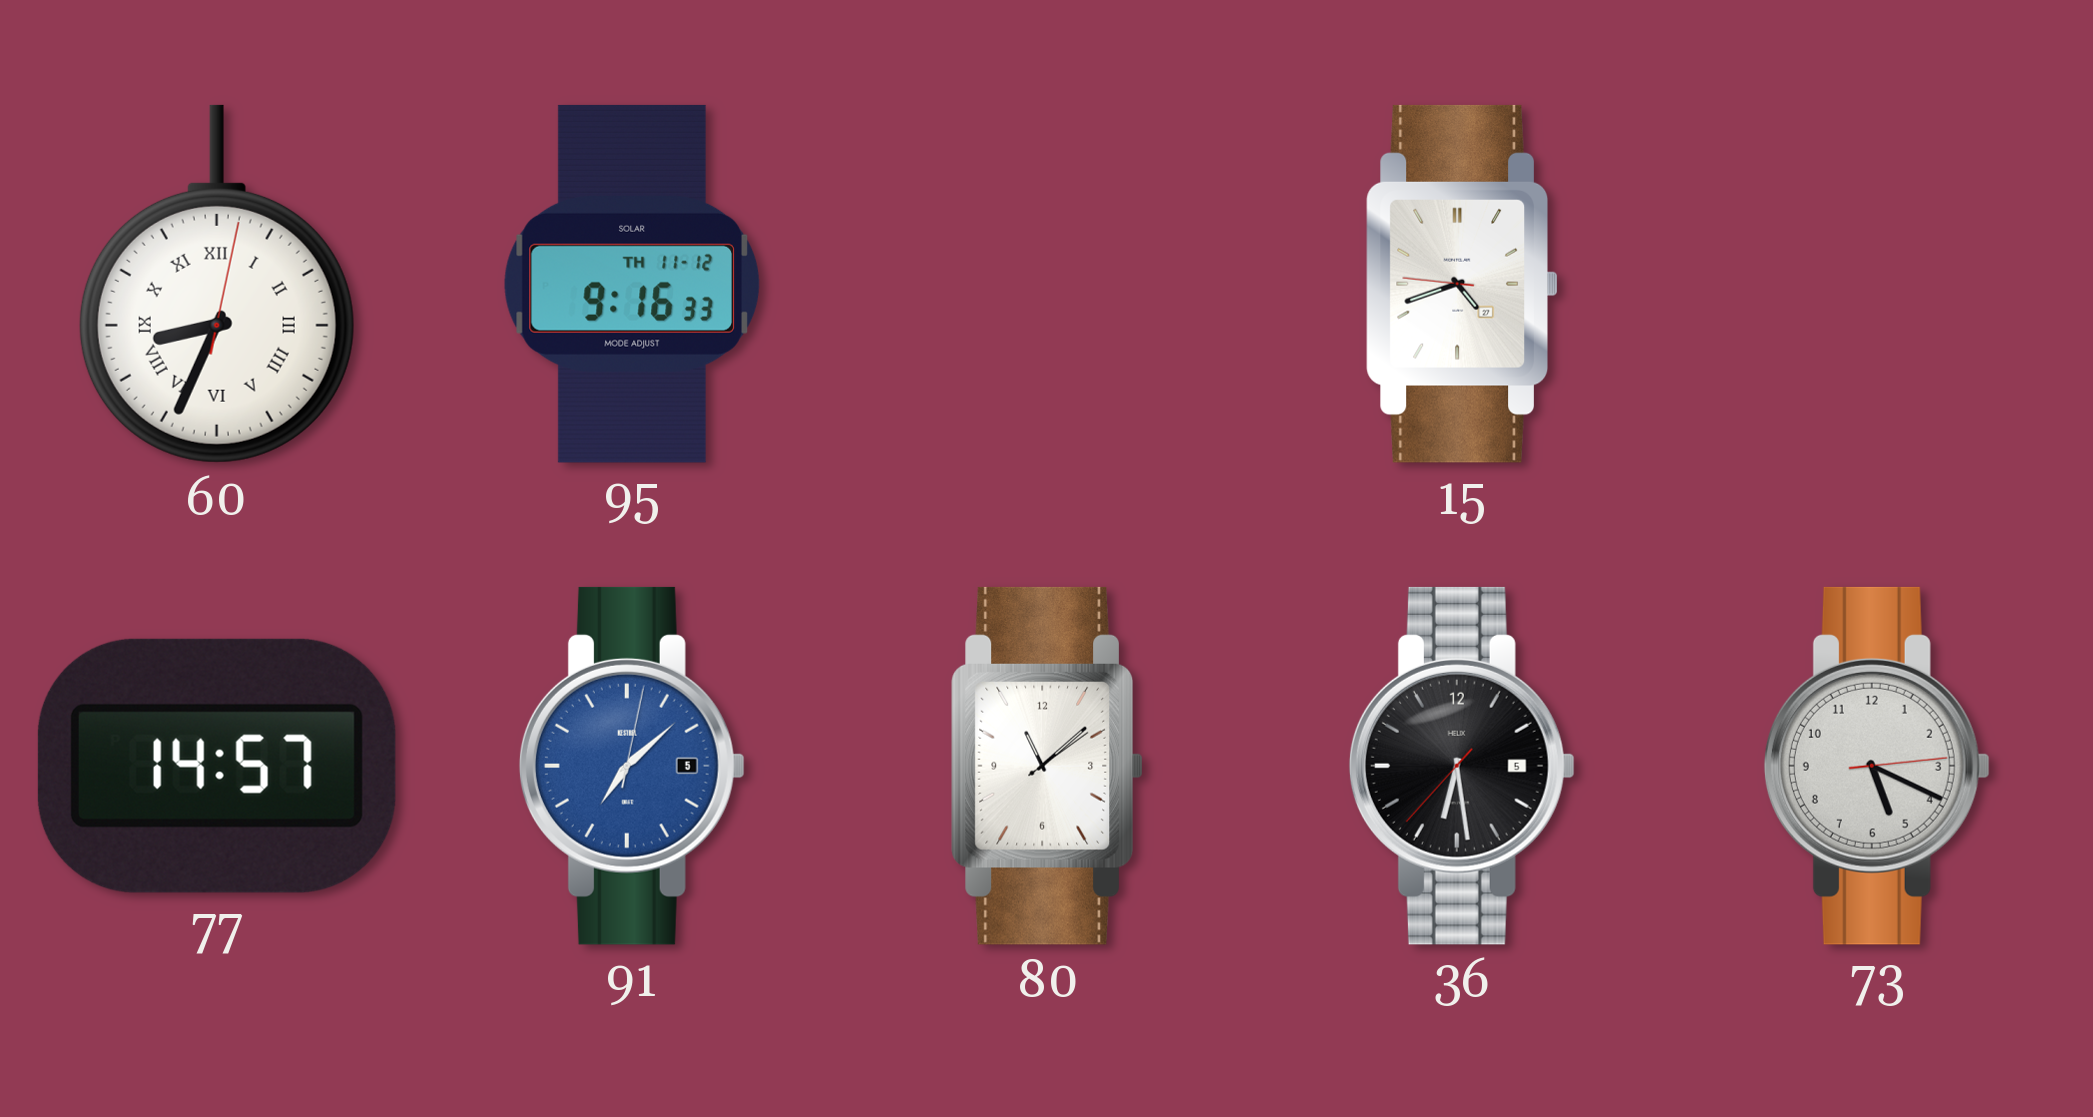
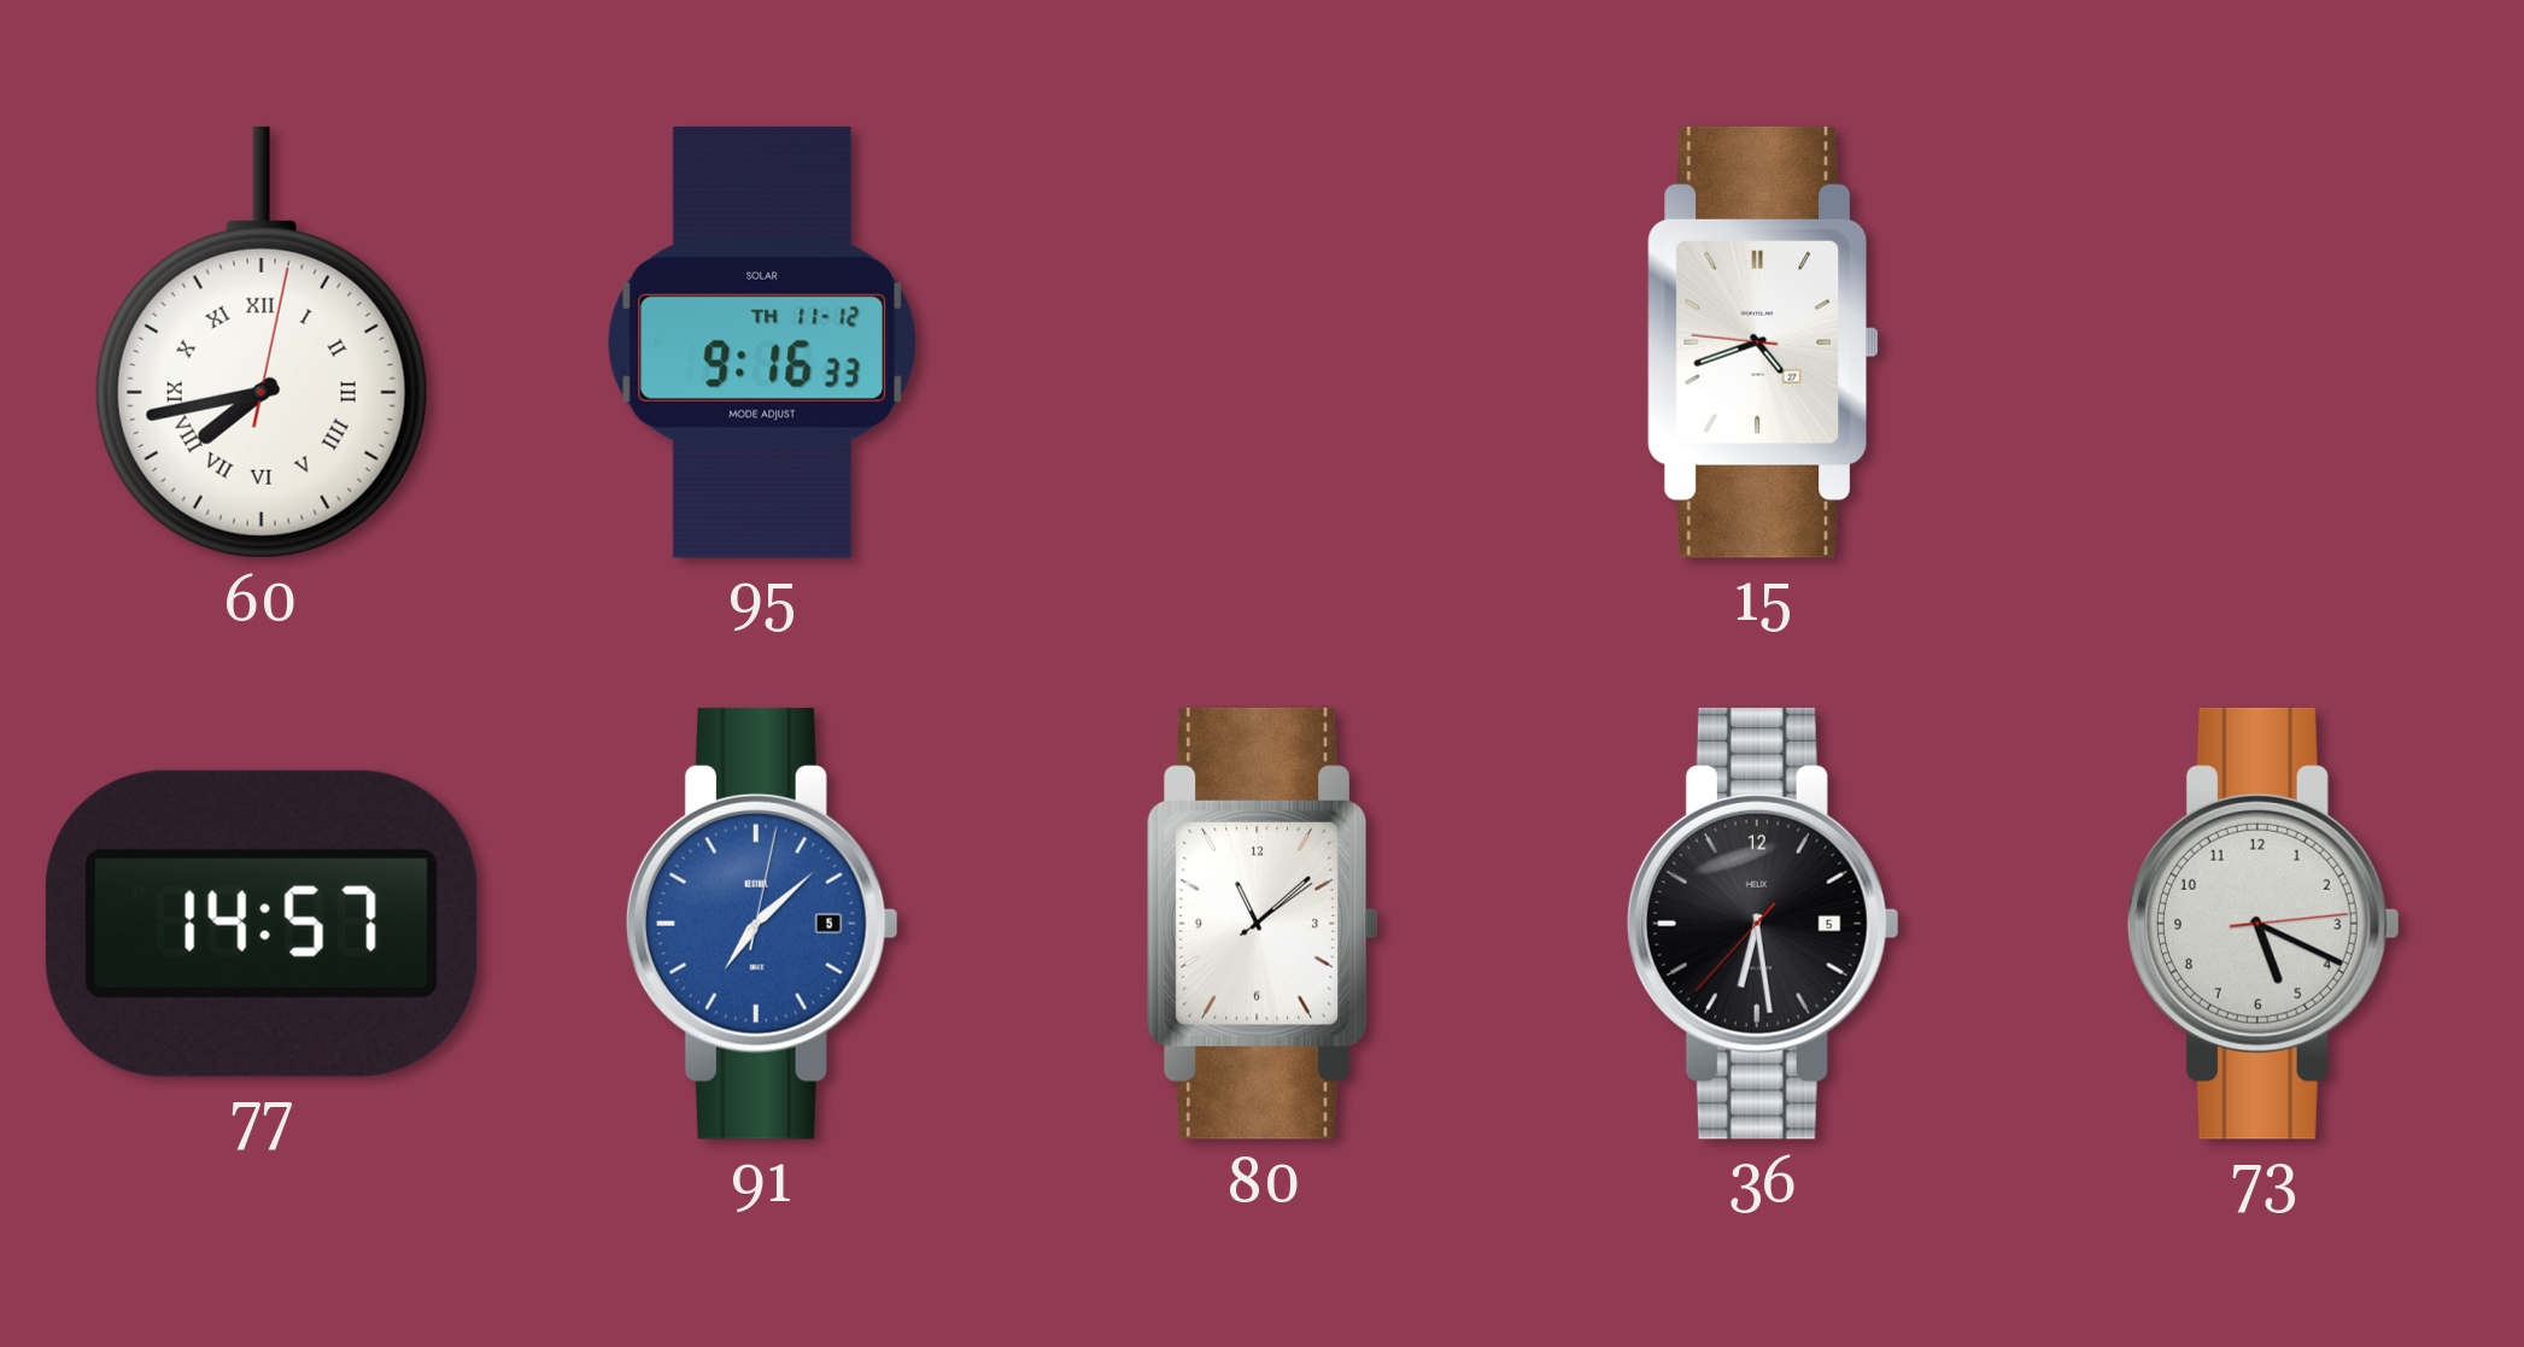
60: 8:34 -> 7:43 (262, 342)
